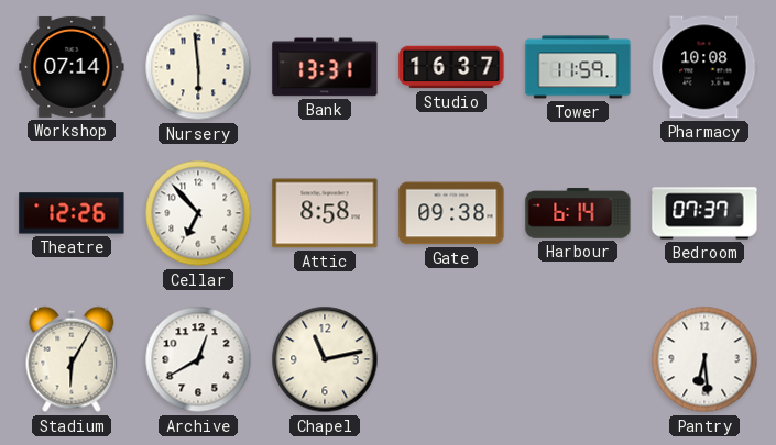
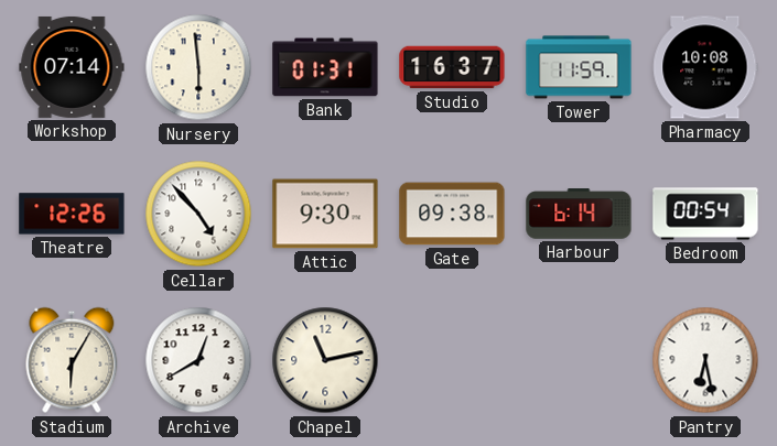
Bank: 13:31 -> 01:31 (325, 67)
Cellar: 6:53 -> 4:53 (198, 214)
Attic: 8:58 -> 9:30 (325, 214)
Bedroom: 07:37 -> 00:54 (705, 214)
Pantry: 6:29 -> 6:28 (705, 360)
